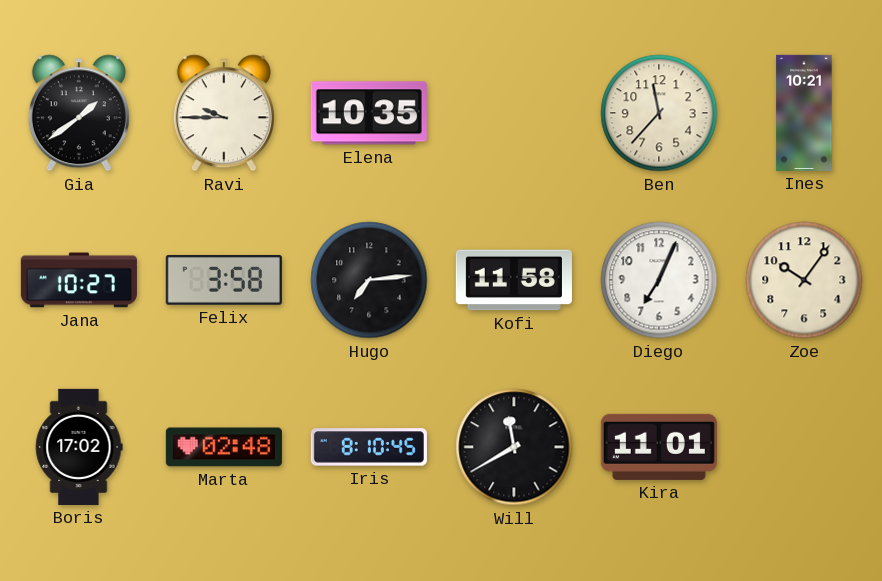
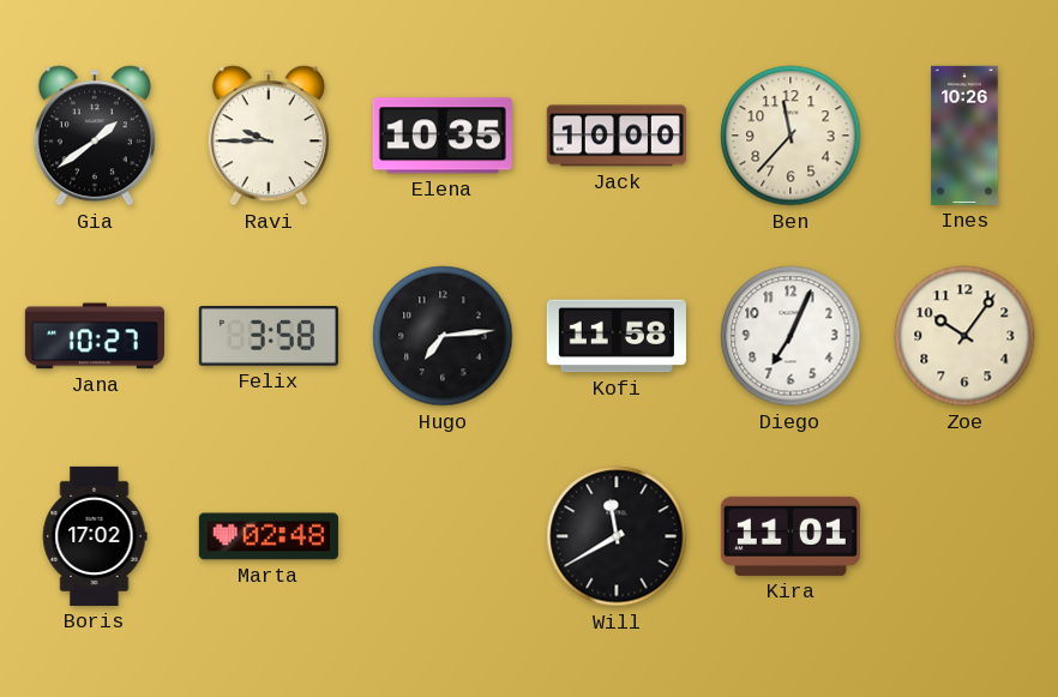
Jack: none -> 10:00 (617, 136)
Ines: 10:21 -> 10:26 (964, 136)
Iris: 8:10 -> none (369, 447)
